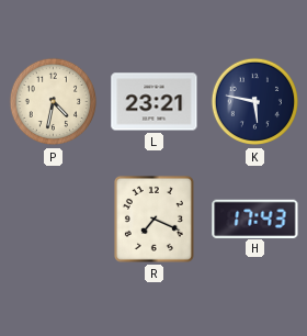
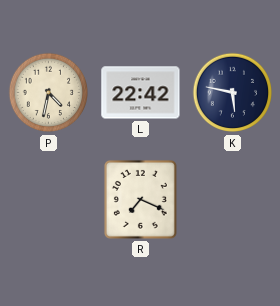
L: 23:21 -> 22:42 (141, 93)
H: 17:43 -> none (255, 219)
